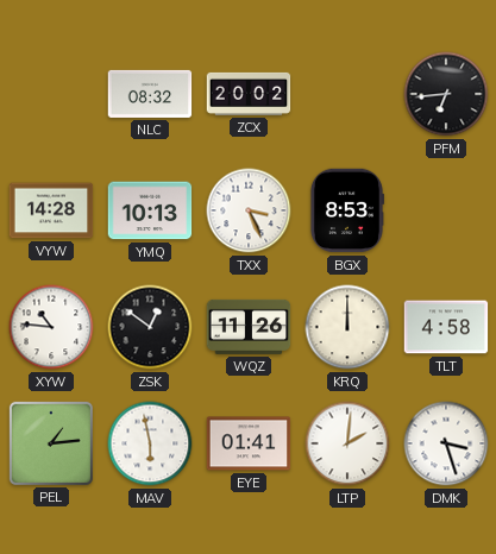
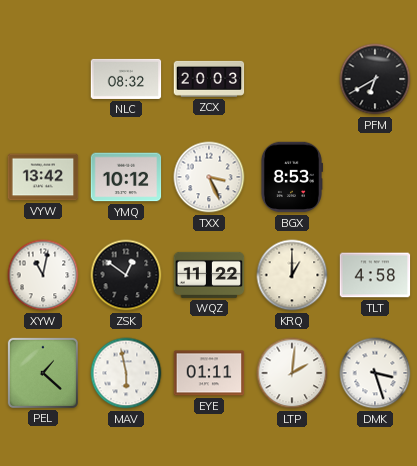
ZCX: 20:02 -> 20:03 (209, 79)
PFM: 6:44 -> 6:40 (375, 79)
VYW: 14:28 -> 13:42 (43, 177)
YMQ: 10:13 -> 10:12 (126, 177)
XYW: 10:46 -> 11:02 (43, 275)
WQZ: 11:26 -> 11:22 (209, 275)
KRQ: 12:00 -> 1:00 (292, 275)
PEL: 1:14 -> 1:22 (42, 372)
EYE: 01:41 -> 01:11 (209, 373)
